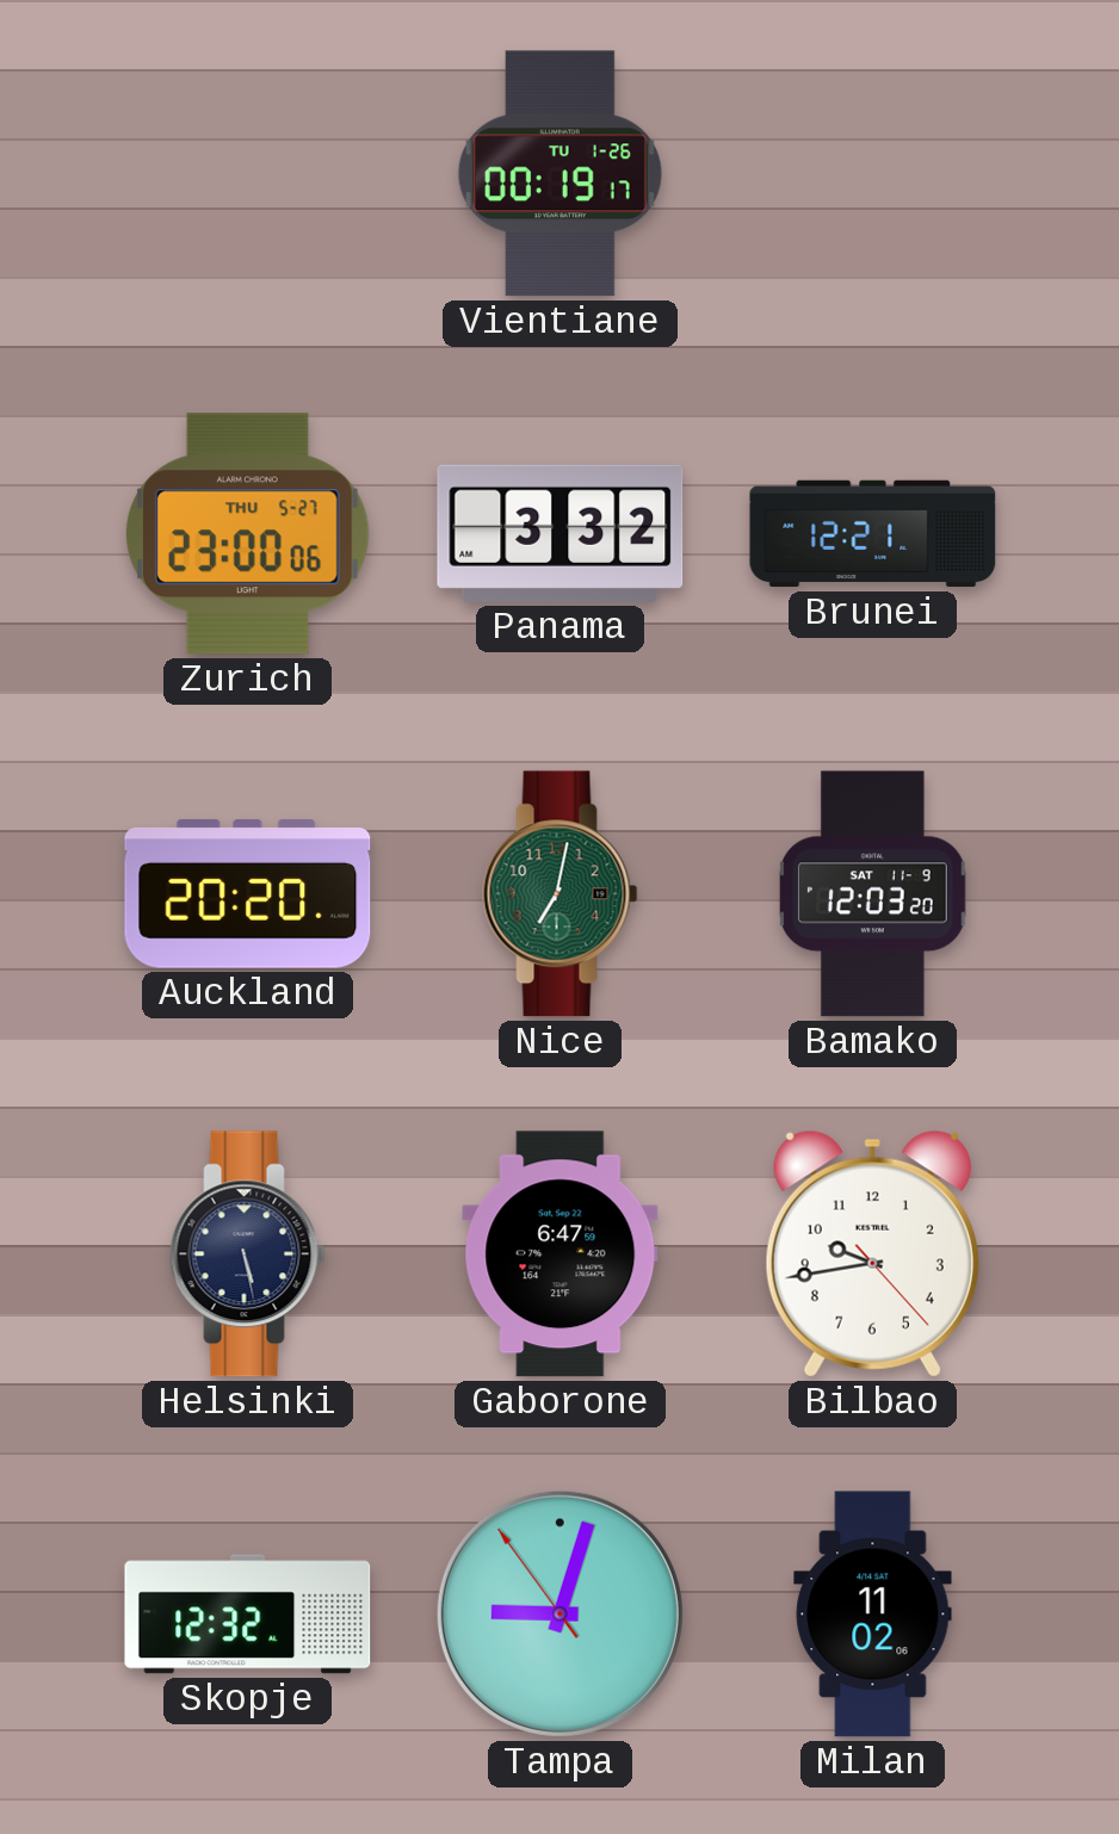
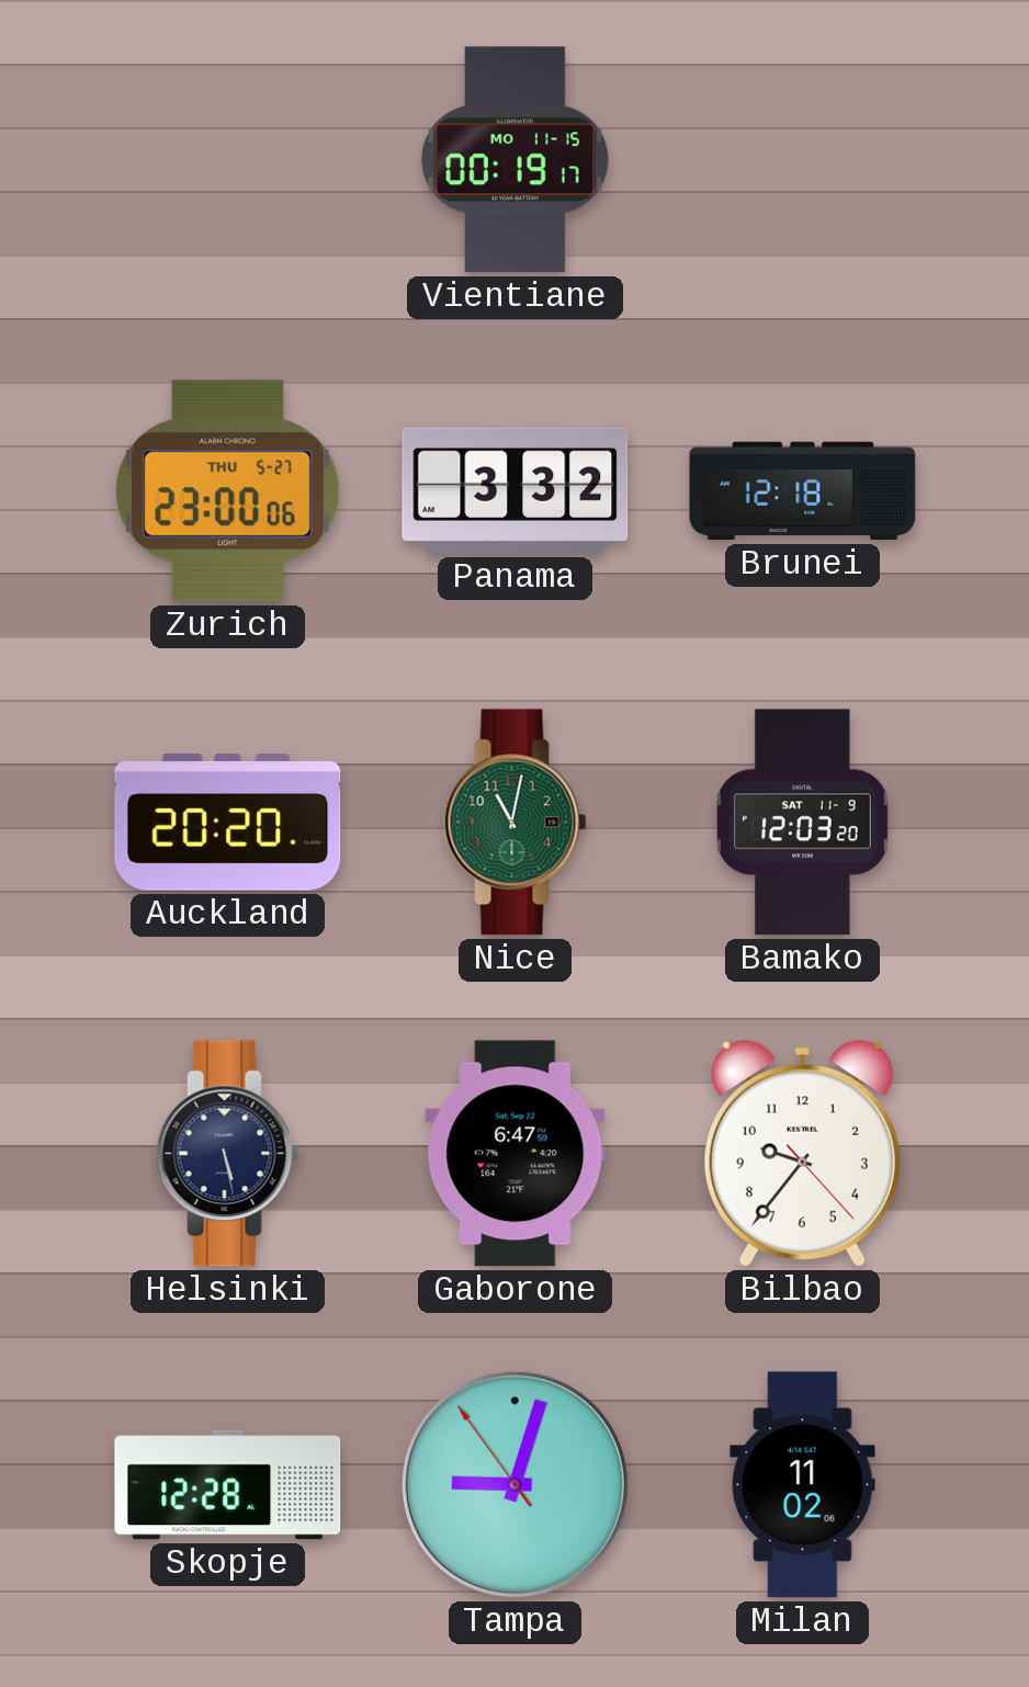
Vientiane date: TU 1-26 -> MO 11-15 (514, 160)
Brunei: 12:21 -> 12:18 (803, 491)
Nice: 7:02 -> 11:02 (516, 823)
Bilbao: 9:43 -> 9:36 (802, 1153)
Skopje: 12:32 -> 12:28 (228, 1485)
